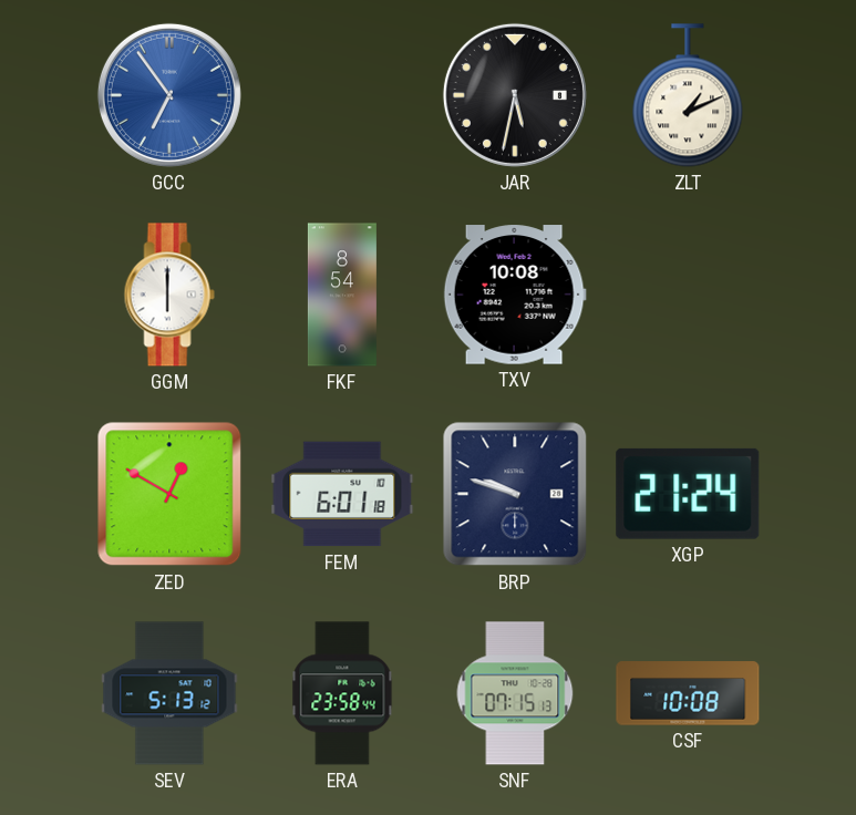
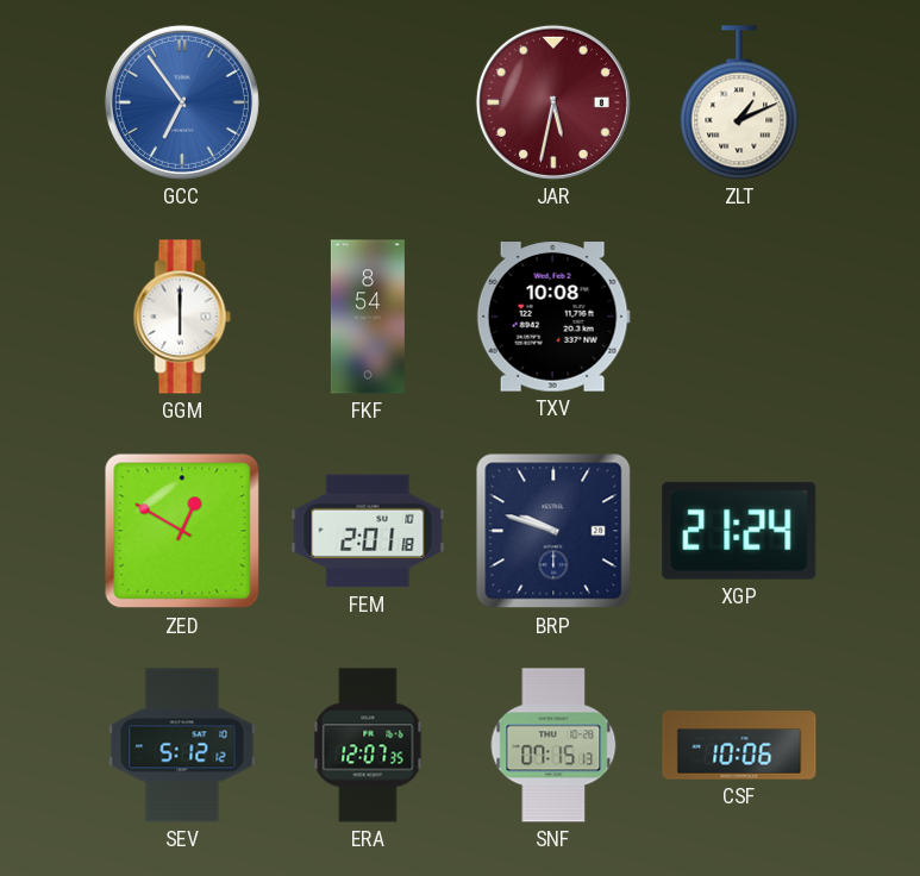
JAR dial: black -> burgundy (553, 102)
FEM: 6:01 -> 2:01 (368, 531)
SEV: 5:13 -> 5:12 (182, 745)
ERA: 23:58 -> 12:07 (368, 745)
CSF: 10:08 -> 10:06 (739, 745)
